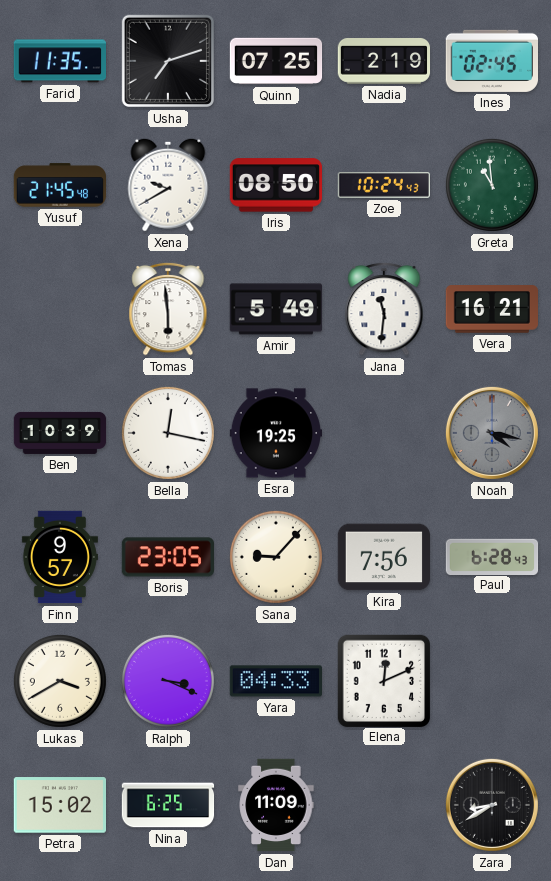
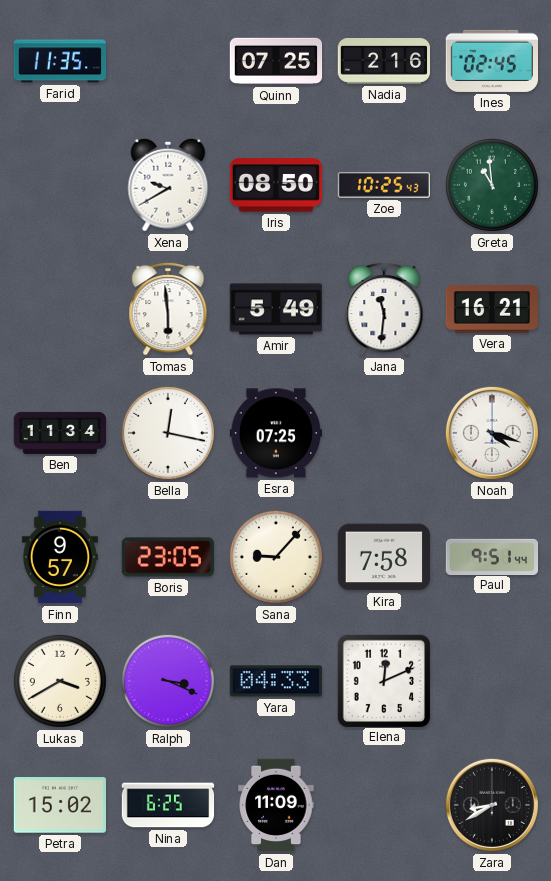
Usha: 7:12 -> none (168, 61)
Nadia: 2:19 -> 2:16 (384, 62)
Yusuf: 21:45 -> none (59, 185)
Zoe: 10:24 -> 10:25 (383, 186)
Ben: 10:39 -> 11:34 (60, 433)
Esra: 19:25 -> 07:25 (276, 433)
Noah: 4:17 -> 4:18 (492, 433)
Noah dial: grey -> white (492, 433)
Kira: 7:56 -> 7:58 (383, 557)
Paul: 6:28 -> 9:51 (492, 556)
